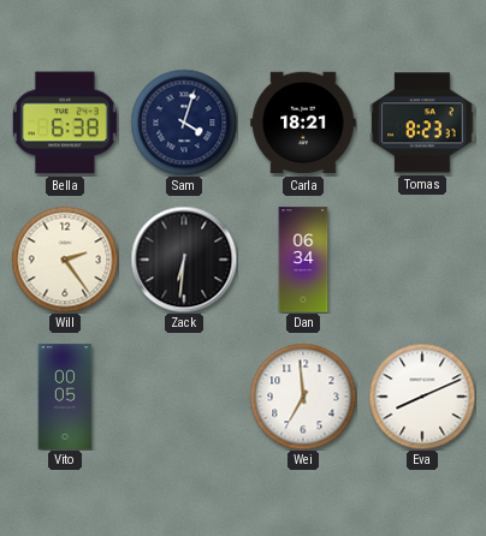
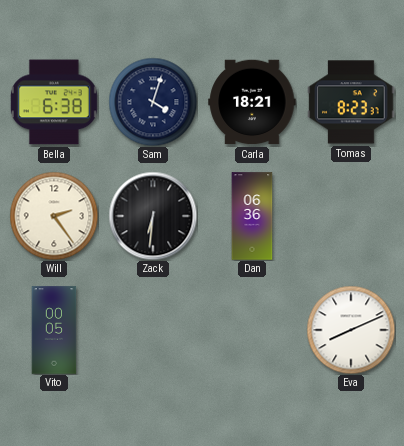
Dan: 06:34 -> 06:36 (252, 216)
Wei: 6:59 -> none (303, 397)
